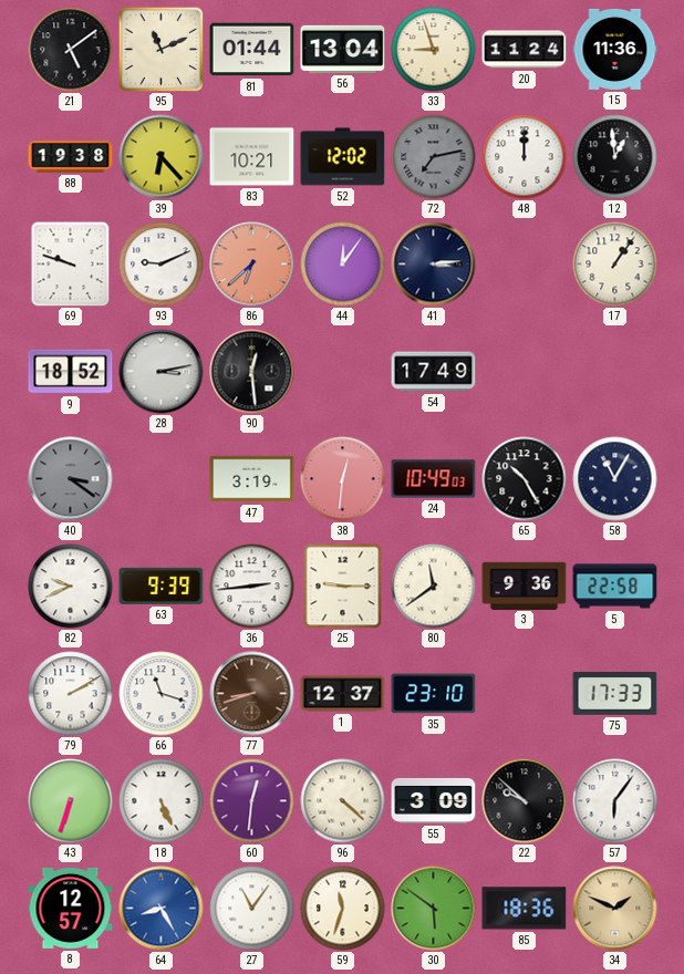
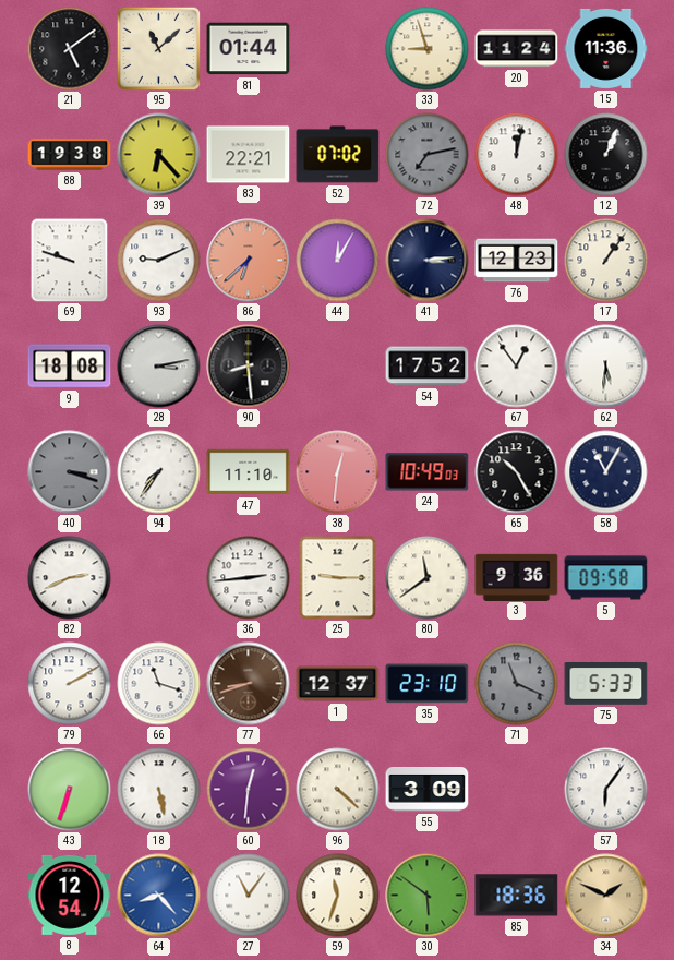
95: 11:11 -> 11:08 (158, 48)
56: 13:04 -> none (343, 49)
83: 10:21 -> 22:21 (249, 155)
52: 12:02 -> 07:02 (338, 155)
48: 12:00 -> 12:02 (517, 155)
12: 12:59 -> 1:04 (606, 155)
44: 12:06 -> 12:05 (338, 261)
76: none -> 12:23 (517, 261)
9: 18:52 -> 18:08 (70, 367)
90: 12:29 -> 8:29 (249, 367)
54: 17:49 -> 17:52 (428, 367)
67: none -> 12:54 (517, 367)
62: none -> 5:31 (606, 367)
40: 3:21 -> 3:18 (70, 472)
94: none -> 7:36 (159, 472)
47: 3:19 -> 11:10 (249, 472)
82: 9:41 -> 2:41 (70, 578)
63: 9:39 -> none (162, 586)
5: 22:58 -> 09:58 (606, 578)
71: none -> 11:19 (517, 684)
75: 17:33 -> 5:33 (606, 684)
18: 5:26 -> 5:28 (159, 790)
22: 9:52 -> none (525, 801)
8: 12:57 -> 12:54 (70, 895)
64: 8:25 -> 8:23 (159, 896)
